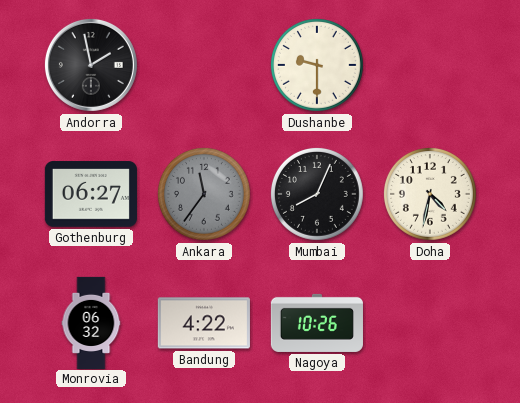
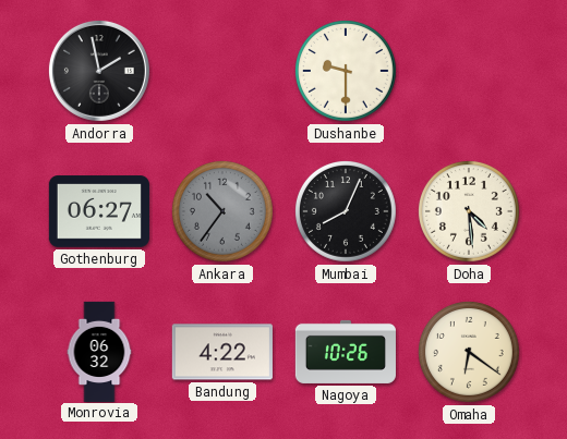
Ankara: 11:36 -> 10:36 (222, 211)
Doha: 4:32 -> 4:29 (469, 211)
Omaha: none -> 6:21 (469, 352)
